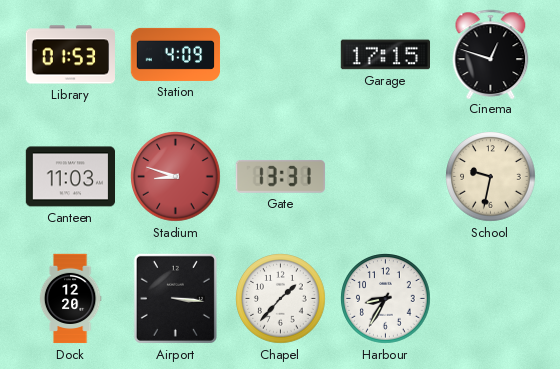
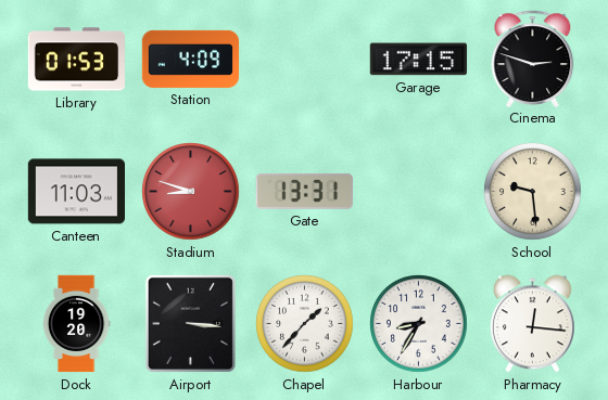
Cinema: 12:48 -> 2:48 (533, 59)
School: 9:32 -> 9:29 (533, 192)
Dock: 12:20 -> 19:20 (76, 324)
Pharmacy: none -> 12:16 (532, 324)
